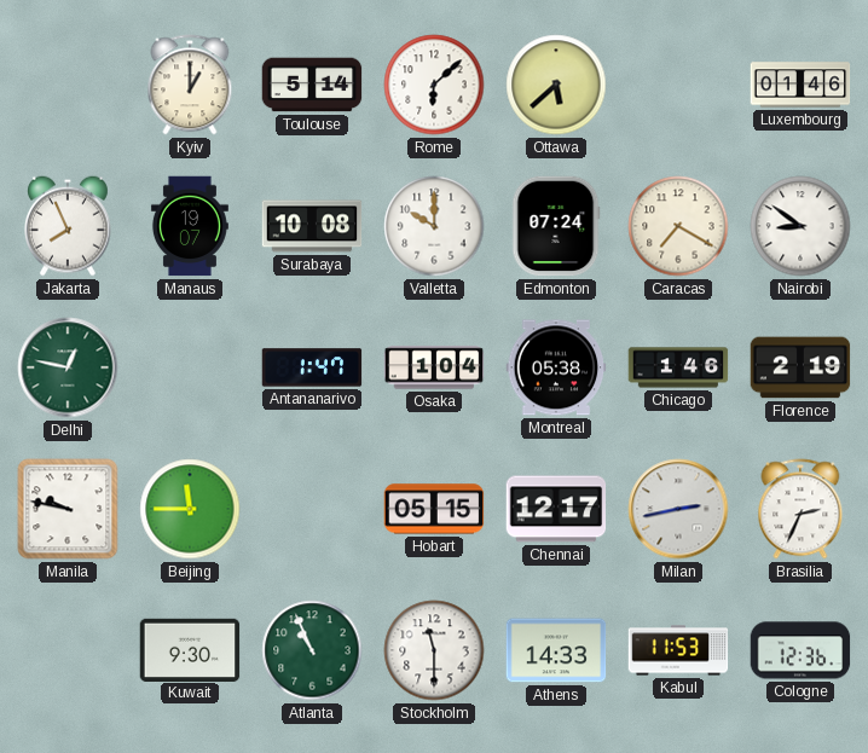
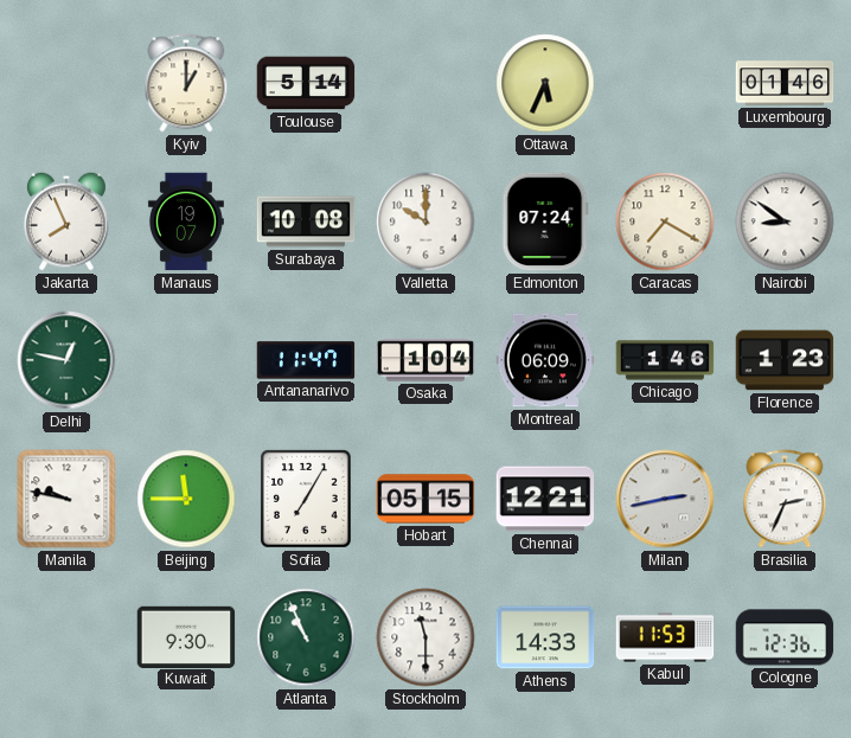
Rome: 6:08 -> none (434, 85)
Ottawa: 5:38 -> 5:34 (545, 83)
Antananarivo: 1:47 -> 11:47 (306, 360)
Montreal: 05:38 -> 06:09 (545, 360)
Florence: 2:19 -> 1:23 (785, 360)
Sofia: none -> 7:05 (306, 499)
Chennai: 12:17 -> 12:21 (545, 499)
